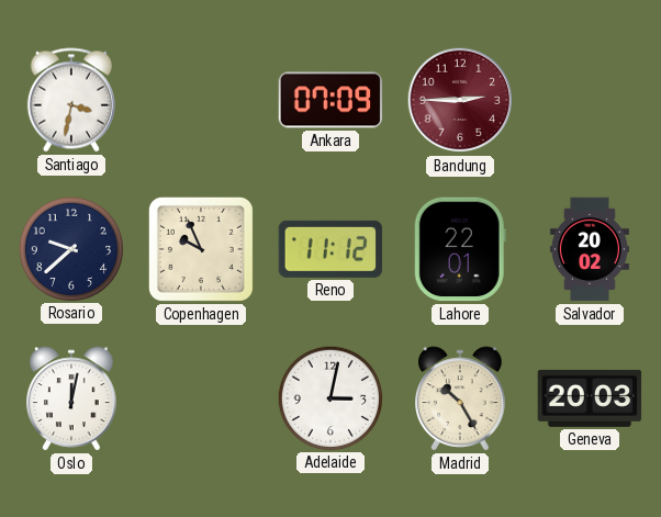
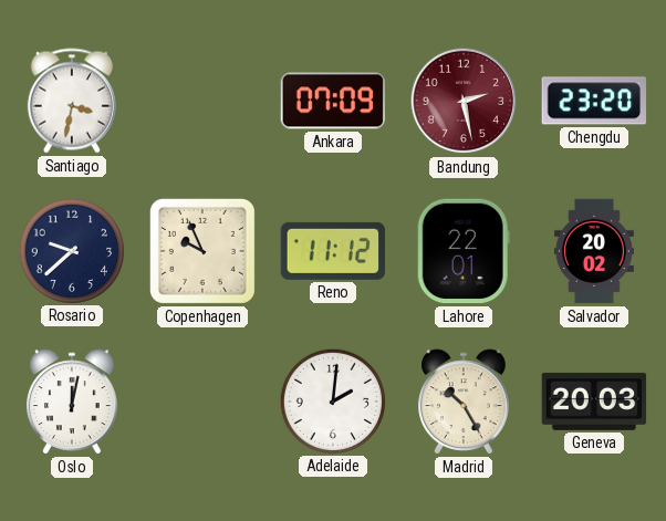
Bandung: 2:45 -> 2:28 (464, 101)
Chengdu: none -> 23:20 (594, 101)
Adelaide: 3:02 -> 2:01 (332, 400)
